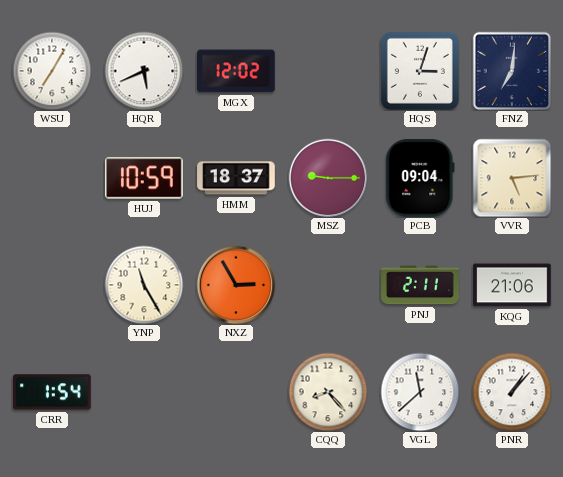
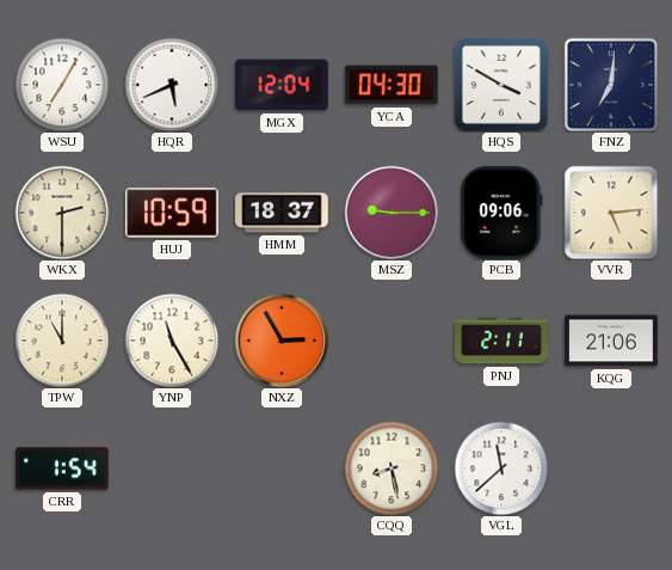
MGX: 12:02 -> 12:04 (282, 85)
YCA: none -> 04:30 (392, 85)
HQS: 3:03 -> 3:50 (501, 85)
WKX: none -> 2:30 (62, 213)
PCB: 09:04 -> 09:06 (501, 213)
TPW: none -> 11:00 (62, 341)
CQQ: 8:23 -> 8:28 (392, 468)
PNR: 1:07 -> none (512, 392)
